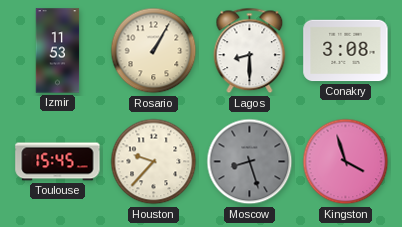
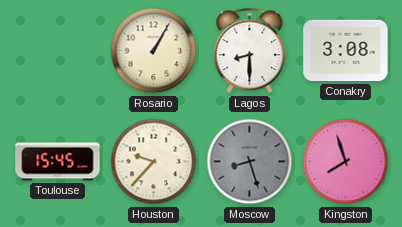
Izmir: 11:53 -> none (58, 51)
Kingston: 3:57 -> 7:57 (346, 162)
